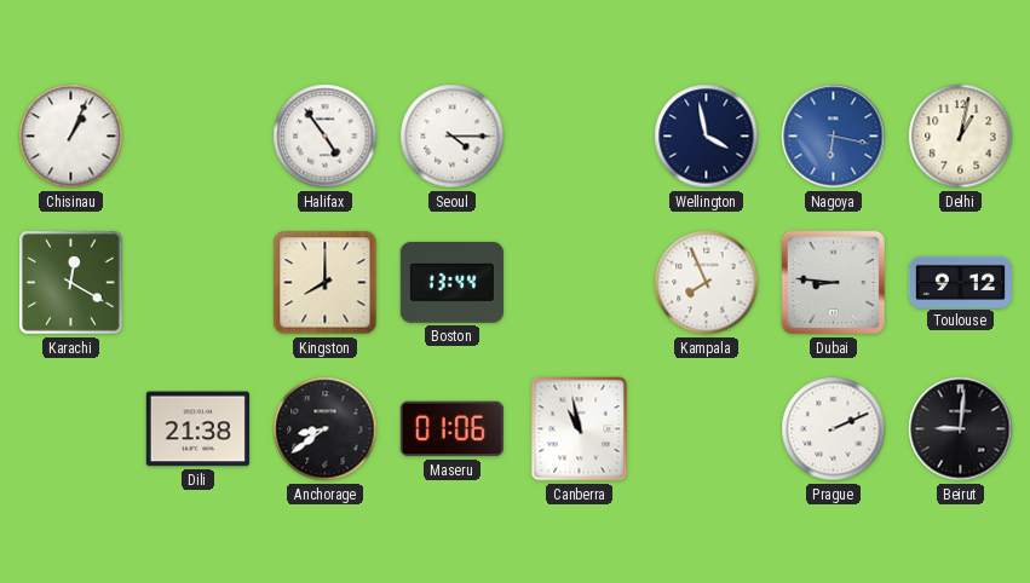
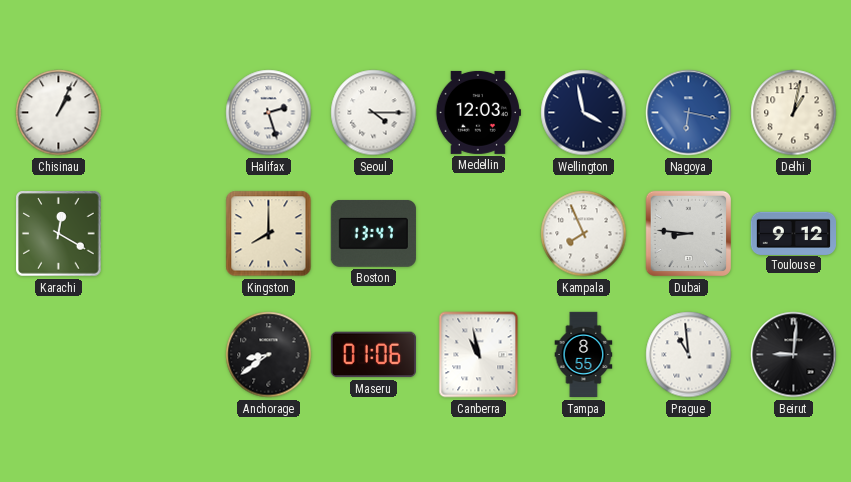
Halifax: 4:54 -> 2:27 (269, 113)
Medellin: none -> 12:03 (478, 112)
Boston: 13:44 -> 13:47 (373, 233)
Dili: 21:38 -> none (197, 429)
Tampa: none -> 8:55 (584, 355)
Prague: 2:11 -> 10:59 (689, 355)
